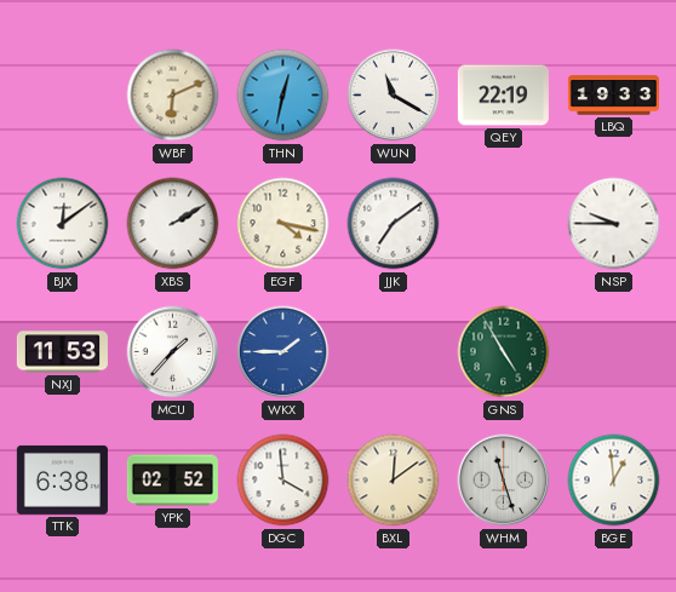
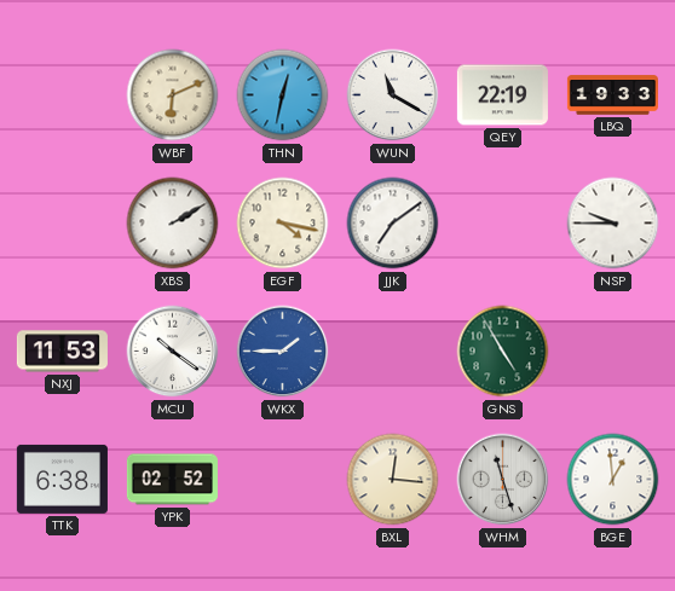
BJX: 12:09 -> none (63, 224)
MCU: 1:37 -> 10:21 (173, 352)
DGC: 3:59 -> none (283, 481)
BXL: 12:09 -> 12:16 (393, 480)
